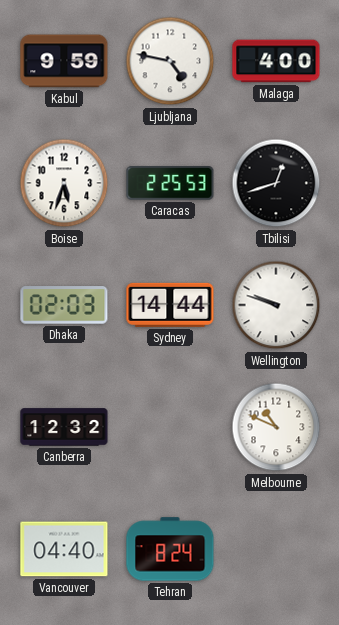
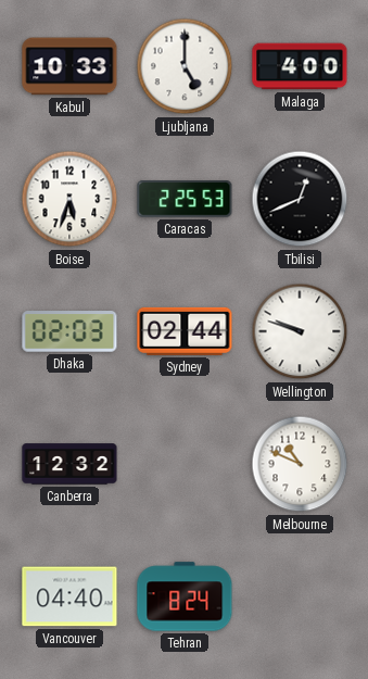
Kabul: 9:59 -> 10:33 (69, 66)
Ljubljana: 4:47 -> 5:00 (185, 66)
Tbilisi: 12:42 -> 12:41 (300, 199)
Sydney: 14:44 -> 02:44 (185, 331)
